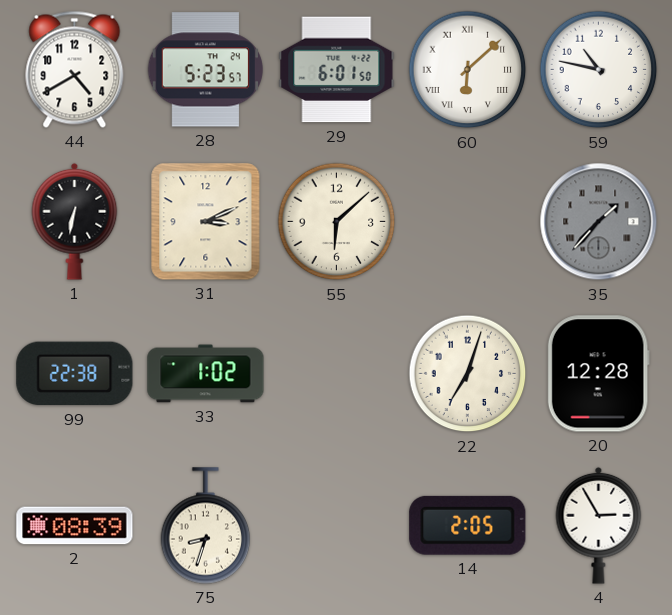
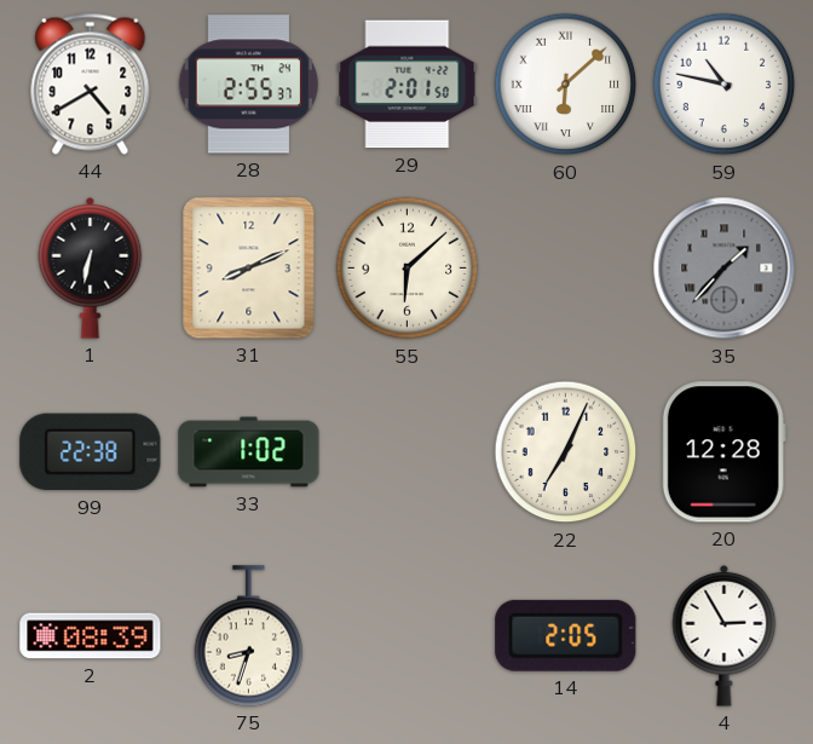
28: 5:23 -> 2:55 (248, 85)
29: 6:01 -> 2:01 (408, 85)
31: 3:11 -> 8:11 (249, 269)
22: 7:03 -> 7:04 (566, 452)
